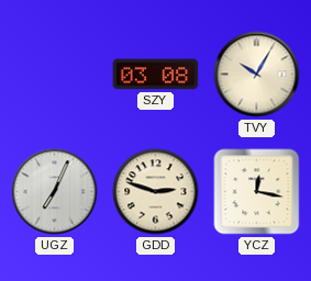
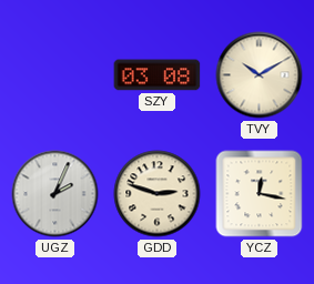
TVY: 10:05 -> 10:10 (260, 75)
UGZ: 7:04 -> 2:04 (55, 194)
